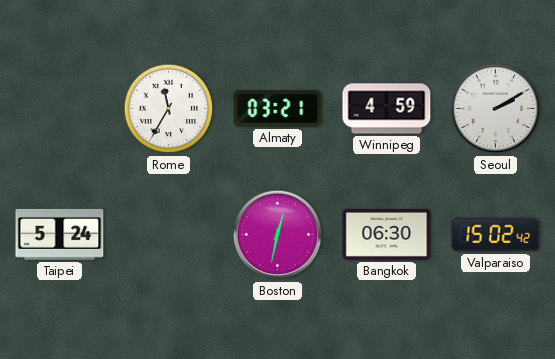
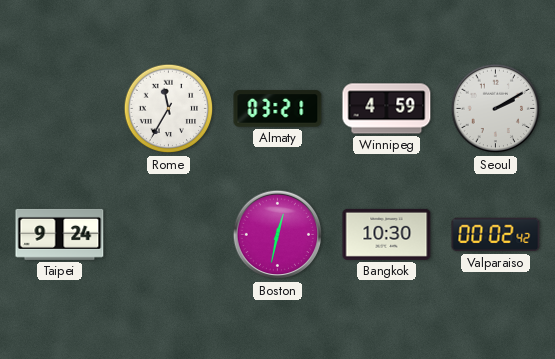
Taipei: 5:24 -> 9:24 (60, 234)
Bangkok: 06:30 -> 10:30 (387, 234)
Valparaiso: 15:02 -> 00:02 (496, 235)
